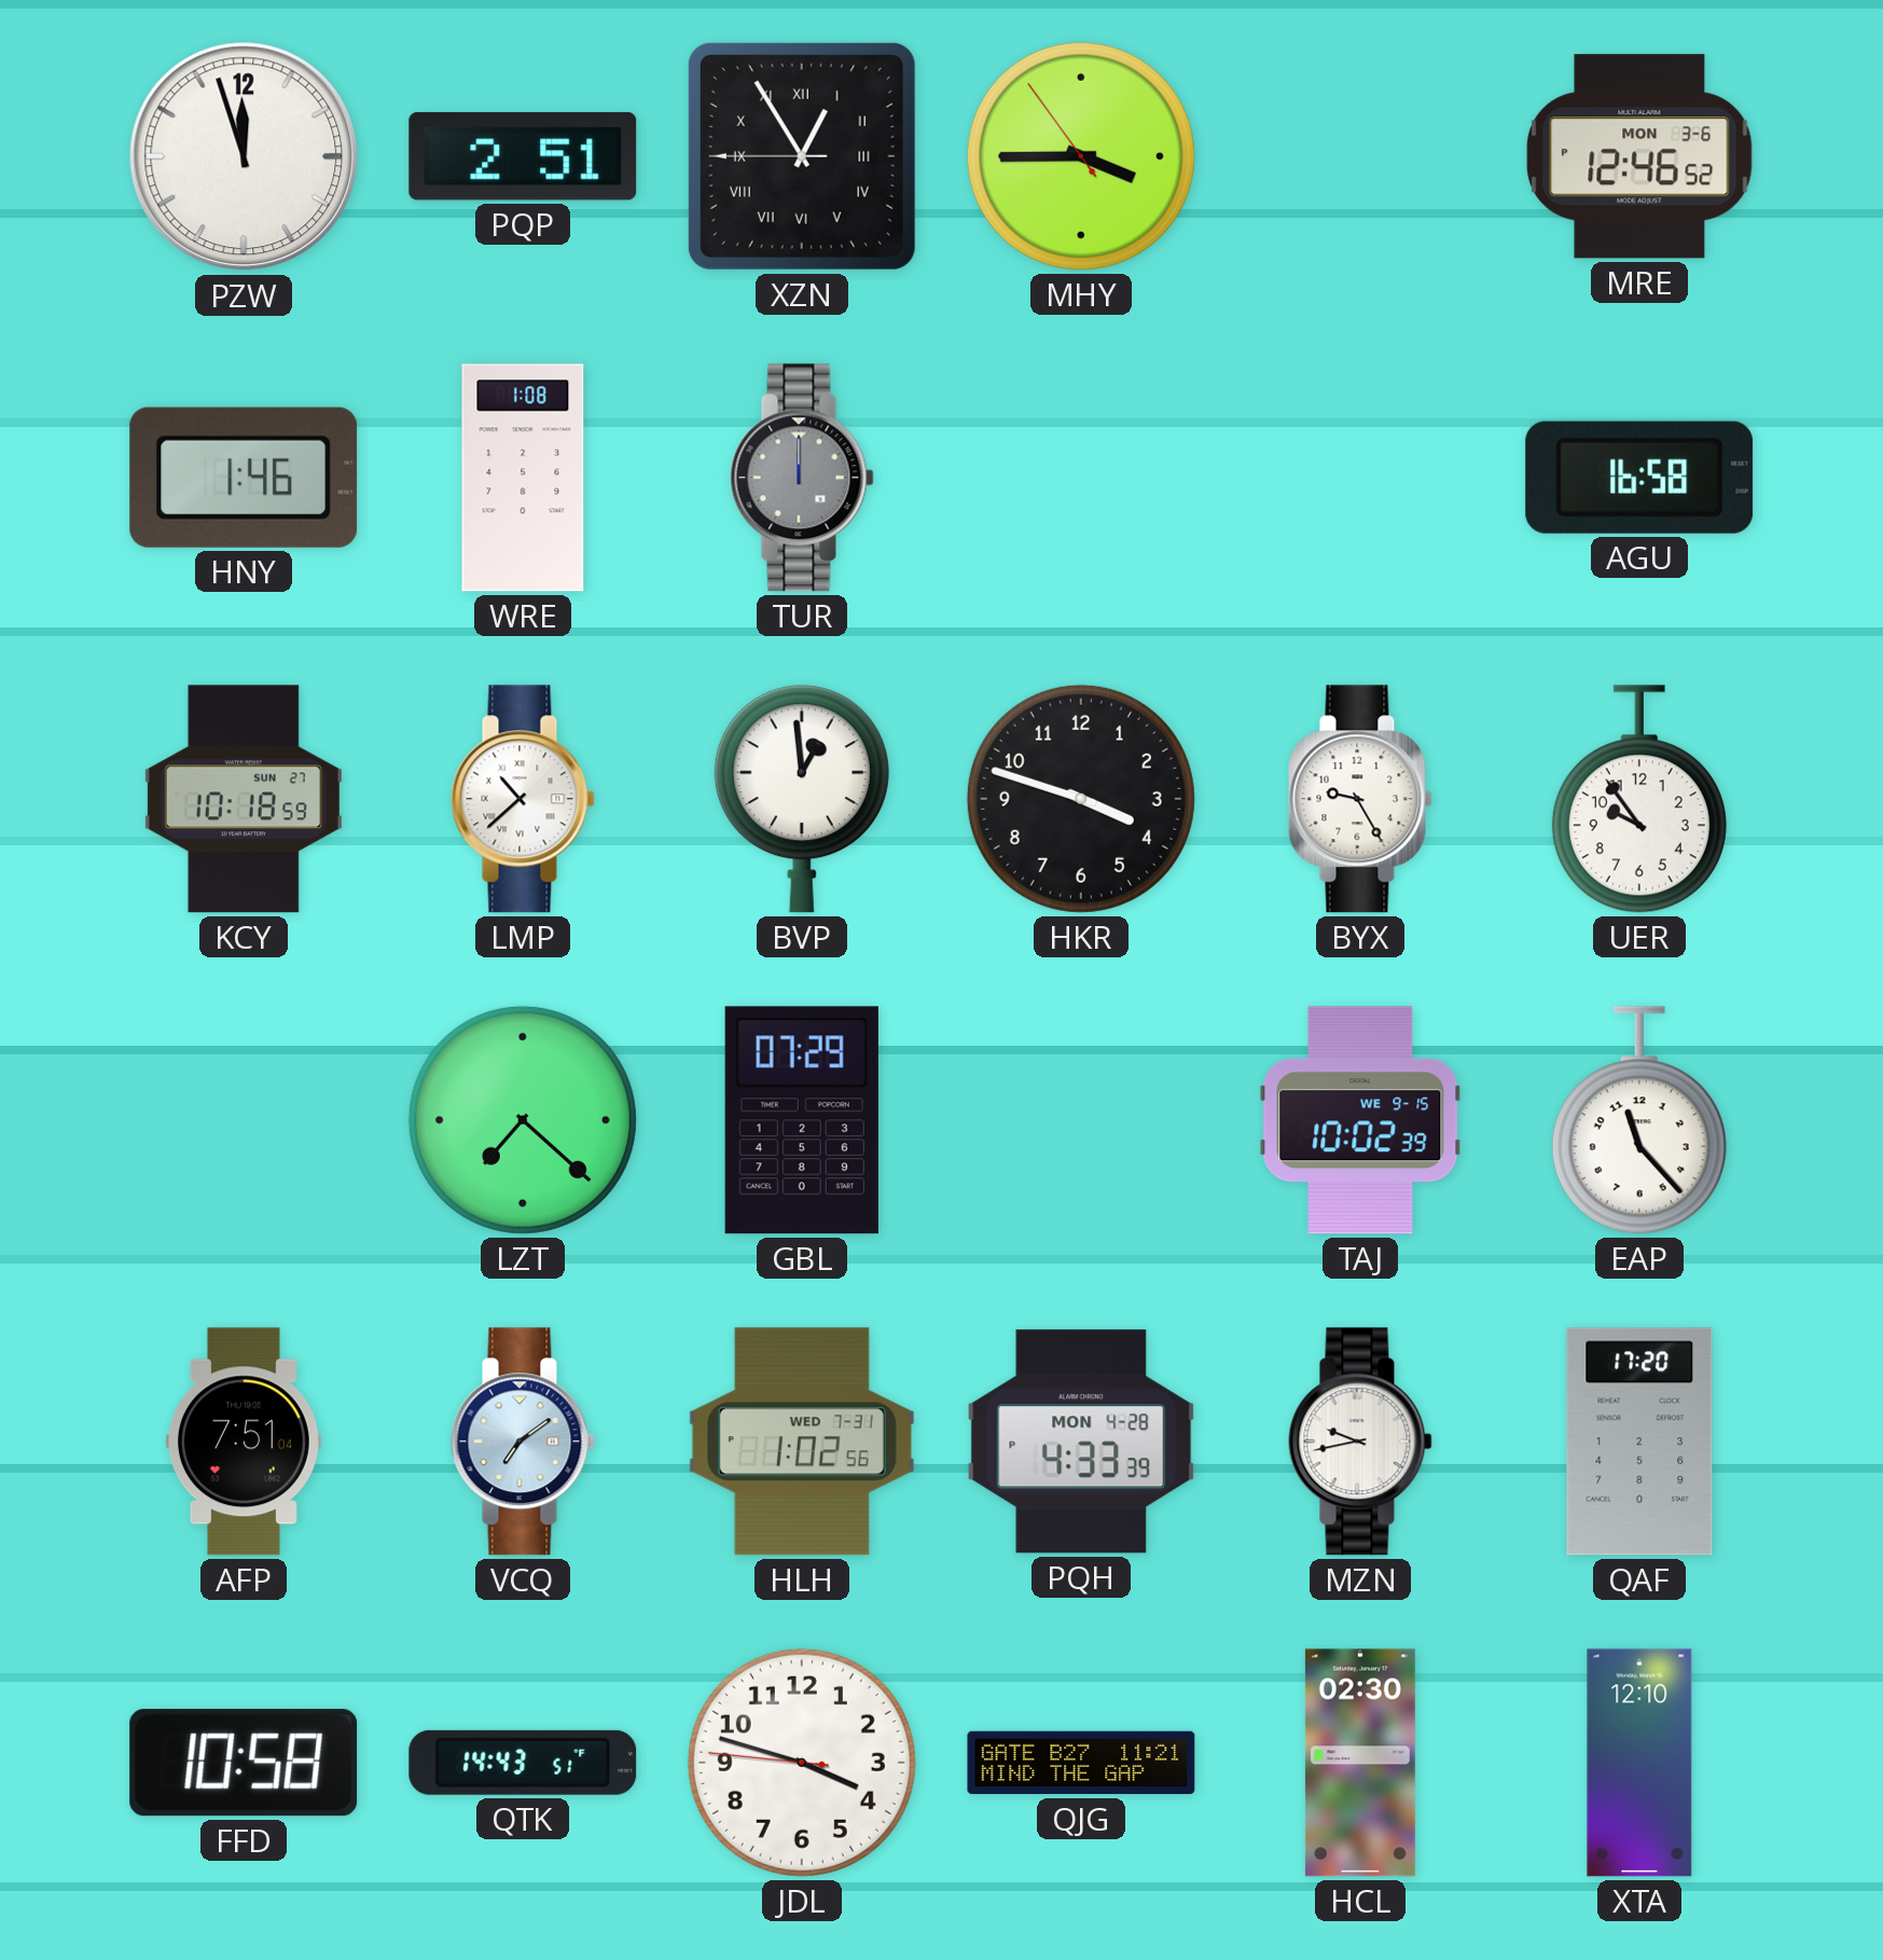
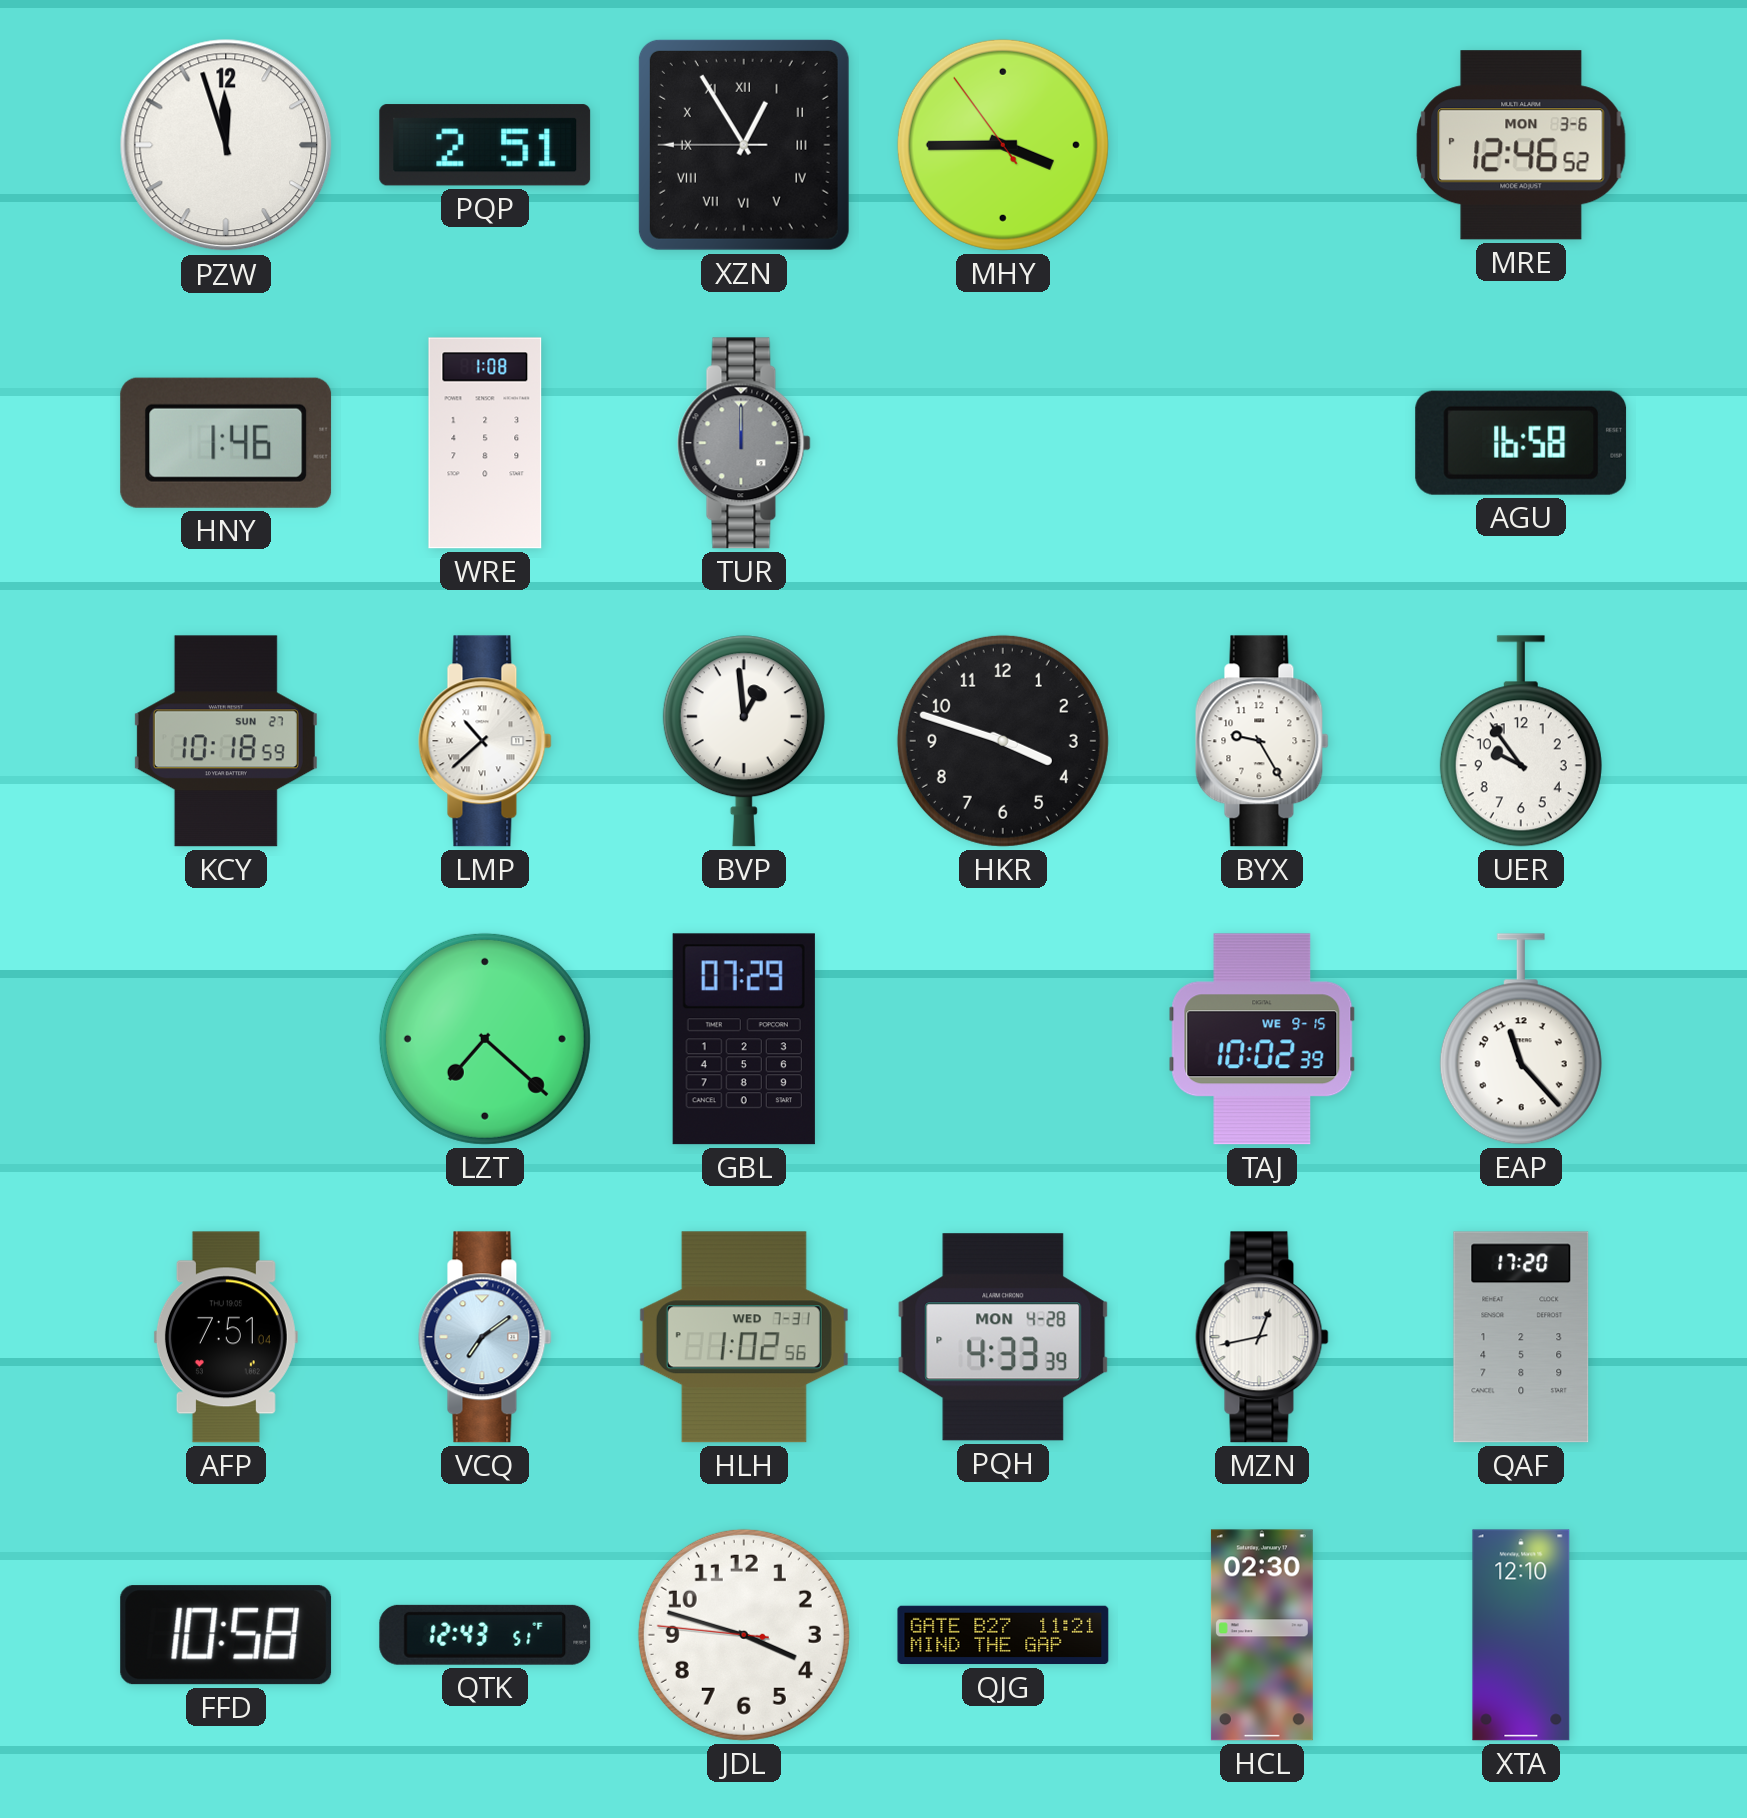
MZN: 9:43 -> 12:43 (1262, 1337)
QTK: 14:43 -> 12:43 (485, 1635)
